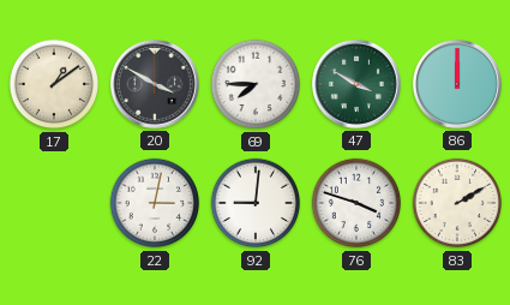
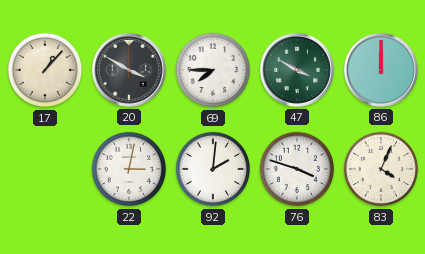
17: 1:09 -> 1:07 (45, 70)
92: 9:01 -> 2:01 (213, 169)
83: 2:10 -> 4:04 (381, 169)
